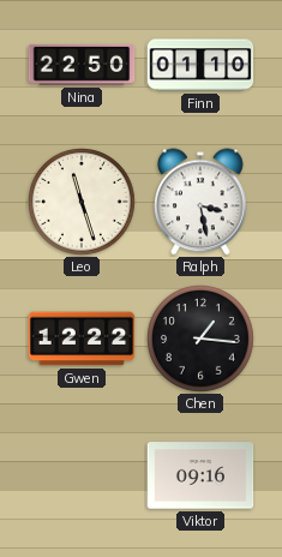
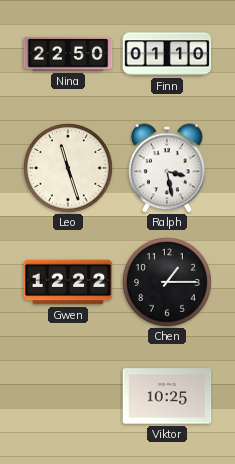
Chen: 1:16 -> 1:15 (168, 283)
Viktor: 09:16 -> 10:25 (167, 396)
